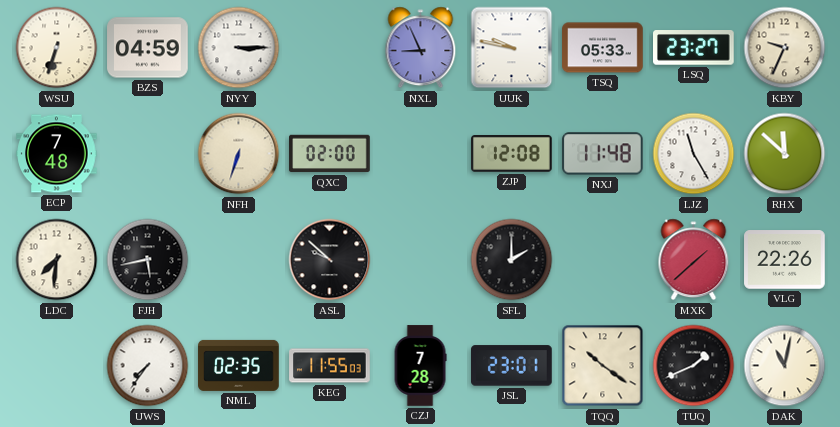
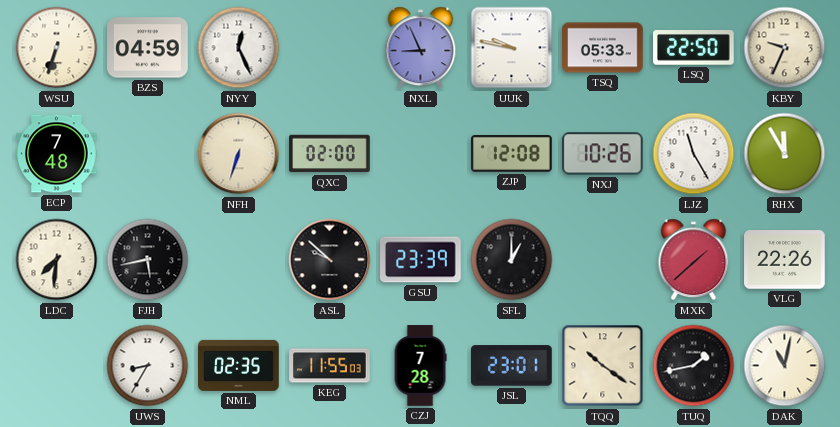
NYY: 3:15 -> 12:26 (239, 48)
LSQ: 23:27 -> 22:50 (694, 48)
NXJ: 11:48 -> 10:26 (603, 154)
RHX: 11:52 -> 11:55 (785, 154)
GSU: none -> 23:39 (421, 260)
SFL: 2:00 -> 1:00 (512, 260)
UWS: 7:36 -> 8:35 (148, 366)
TUQ: 1:41 -> 1:43 (694, 366)
